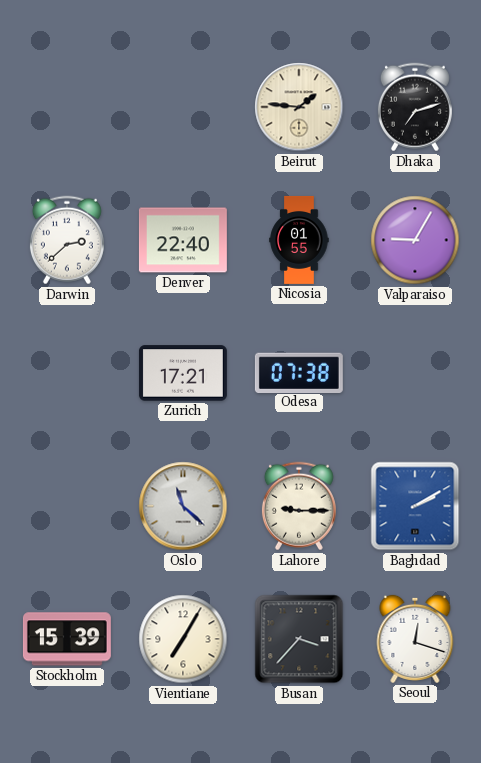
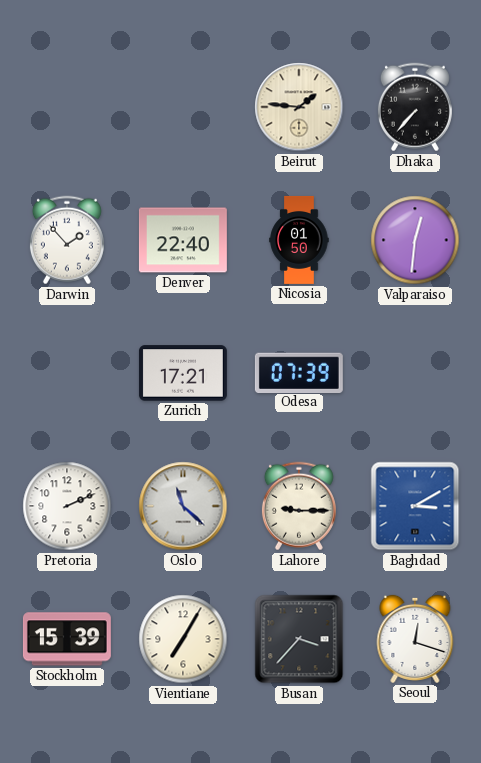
Dhaka: 7:12 -> 7:37 (415, 107)
Darwin: 2:38 -> 1:53 (67, 240)
Nicosia: 01:55 -> 01:50 (299, 240)
Valparaiso: 9:05 -> 12:31 (415, 240)
Odesa: 07:38 -> 07:39 (299, 372)
Pretoria: none -> 2:11 (67, 506)
Baghdad: 2:10 -> 3:10 (415, 506)
